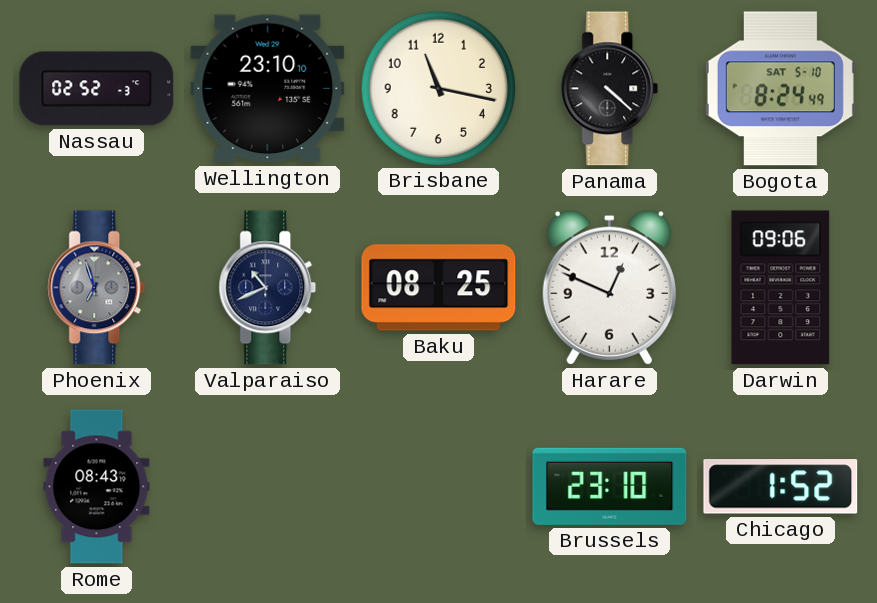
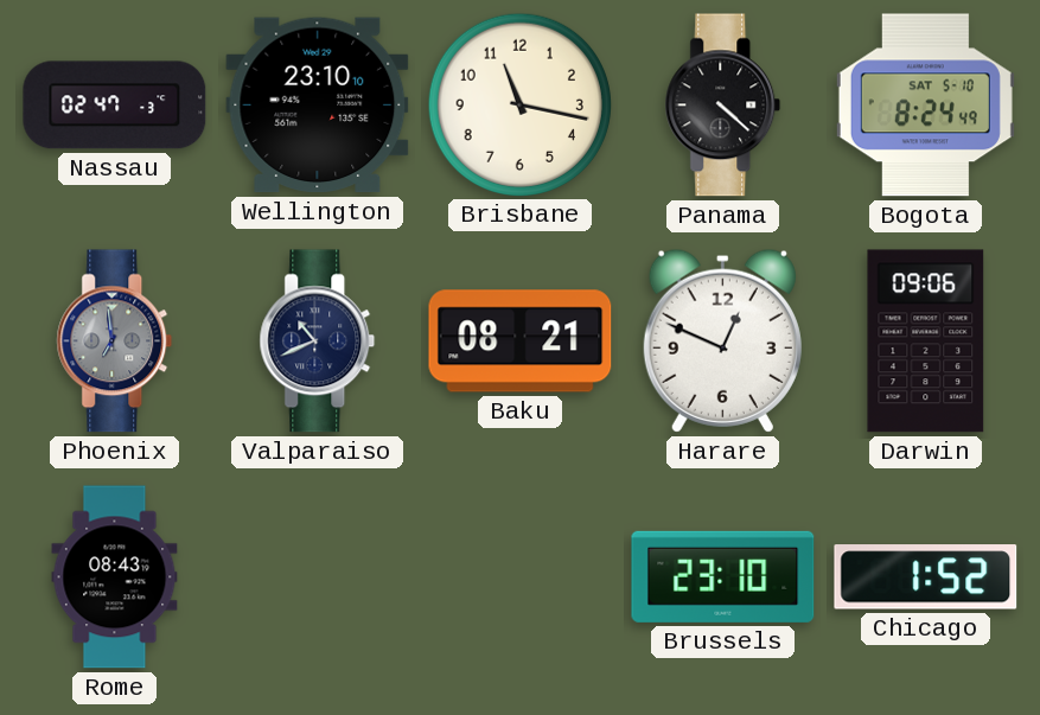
Nassau: 02:52 -> 02:47 (115, 106)
Phoenix: 6:57 -> 6:59 (115, 341)
Baku: 08:25 -> 08:21 (521, 341)
